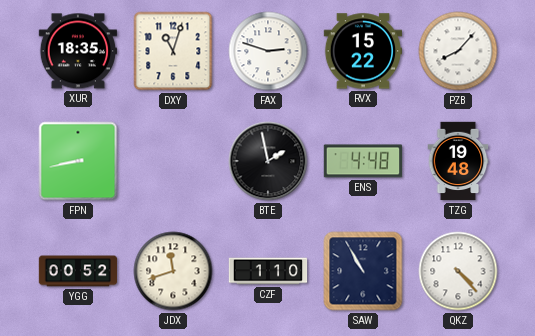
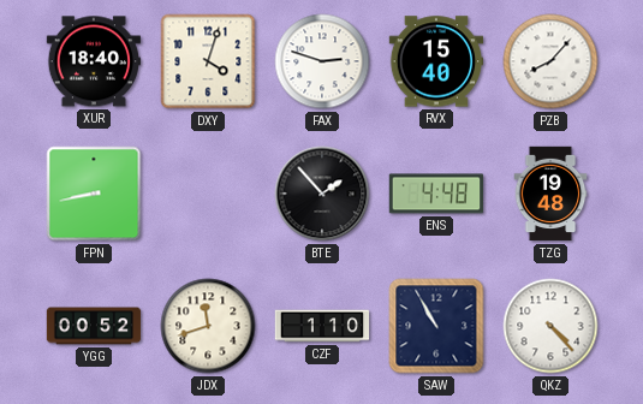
XUR: 18:35 -> 18:40 (94, 61)
DXY: 11:03 -> 4:03 (208, 61)
RVX: 15:22 -> 15:40 (436, 61)
BTE: 1:58 -> 1:53 (322, 194)
